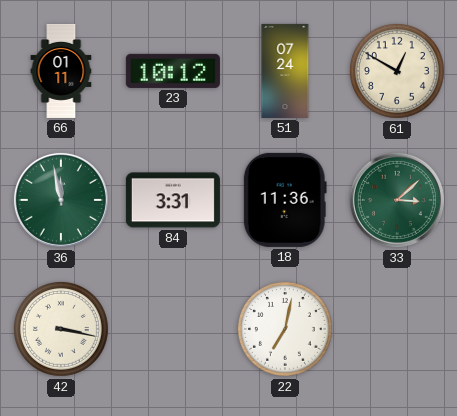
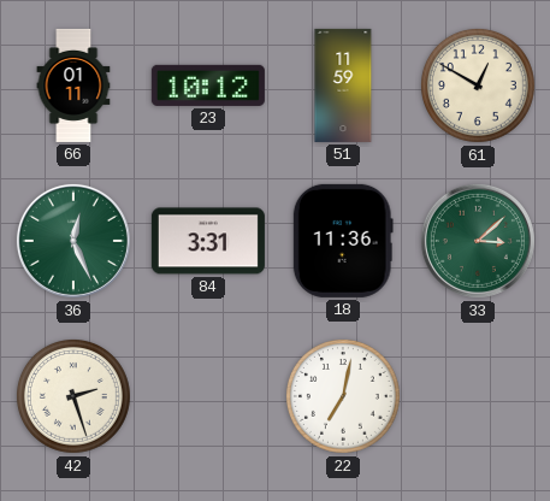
51: 07:24 -> 11:59 (343, 86)
36: 11:58 -> 12:26 (73, 241)
42: 3:17 -> 2:27 (73, 396)
